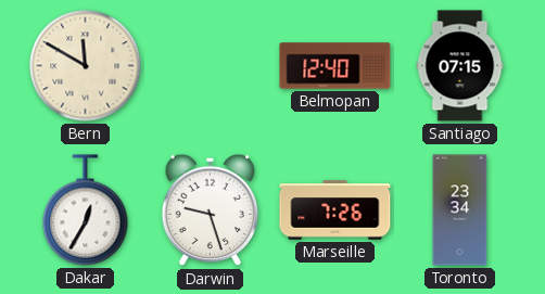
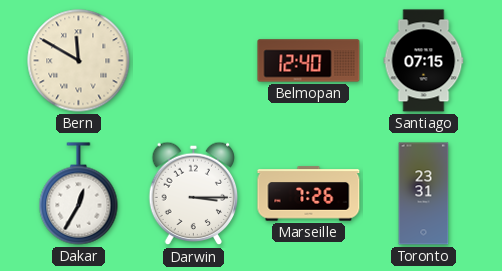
Darwin: 9:27 -> 3:15 (194, 194)
Toronto: 23:34 -> 23:31 (424, 194)
